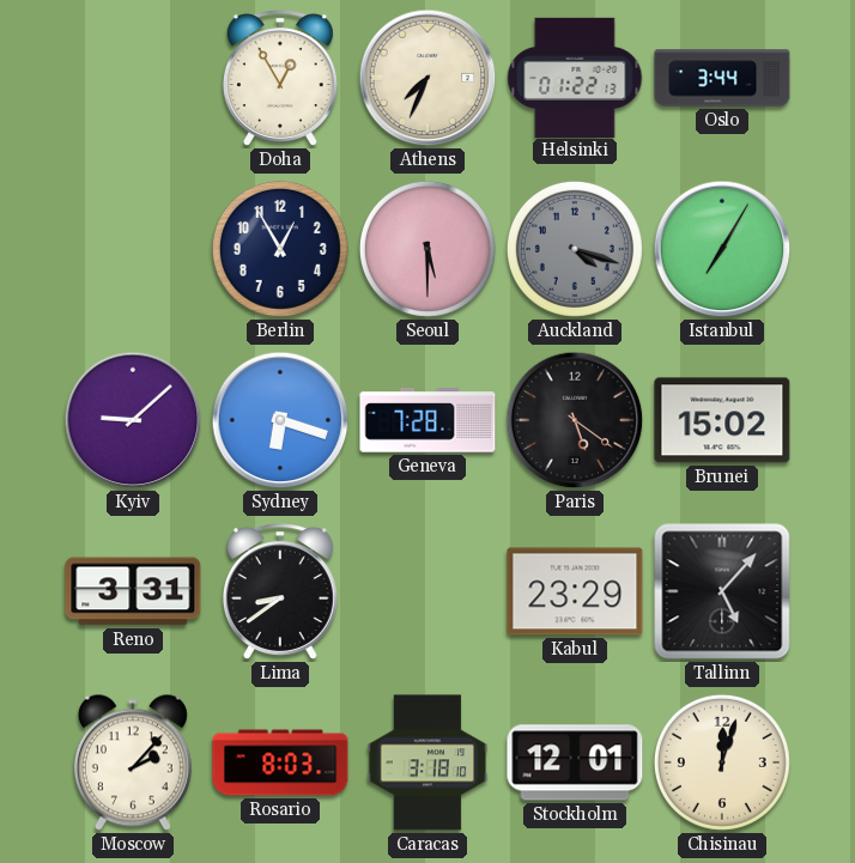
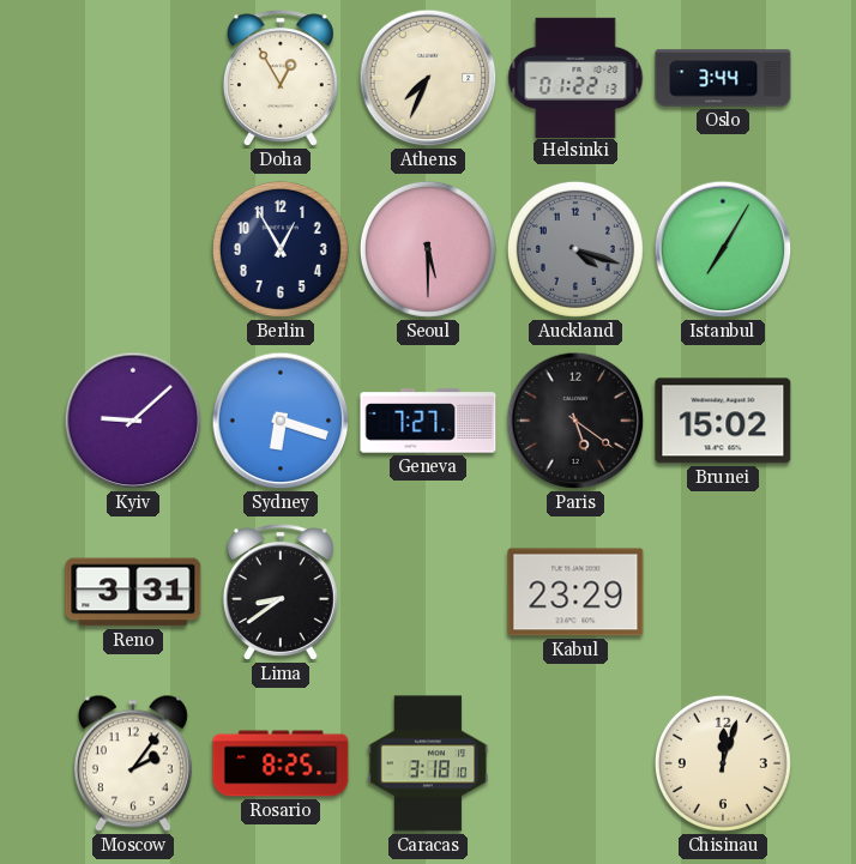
Geneva: 7:28 -> 7:27 (428, 421)
Tallinn: 5:07 -> none (722, 591)
Moscow: 2:07 -> 2:06 (133, 763)
Rosario: 8:03 -> 8:25 (281, 763)
Stockholm: 12:01 -> none (575, 762)
